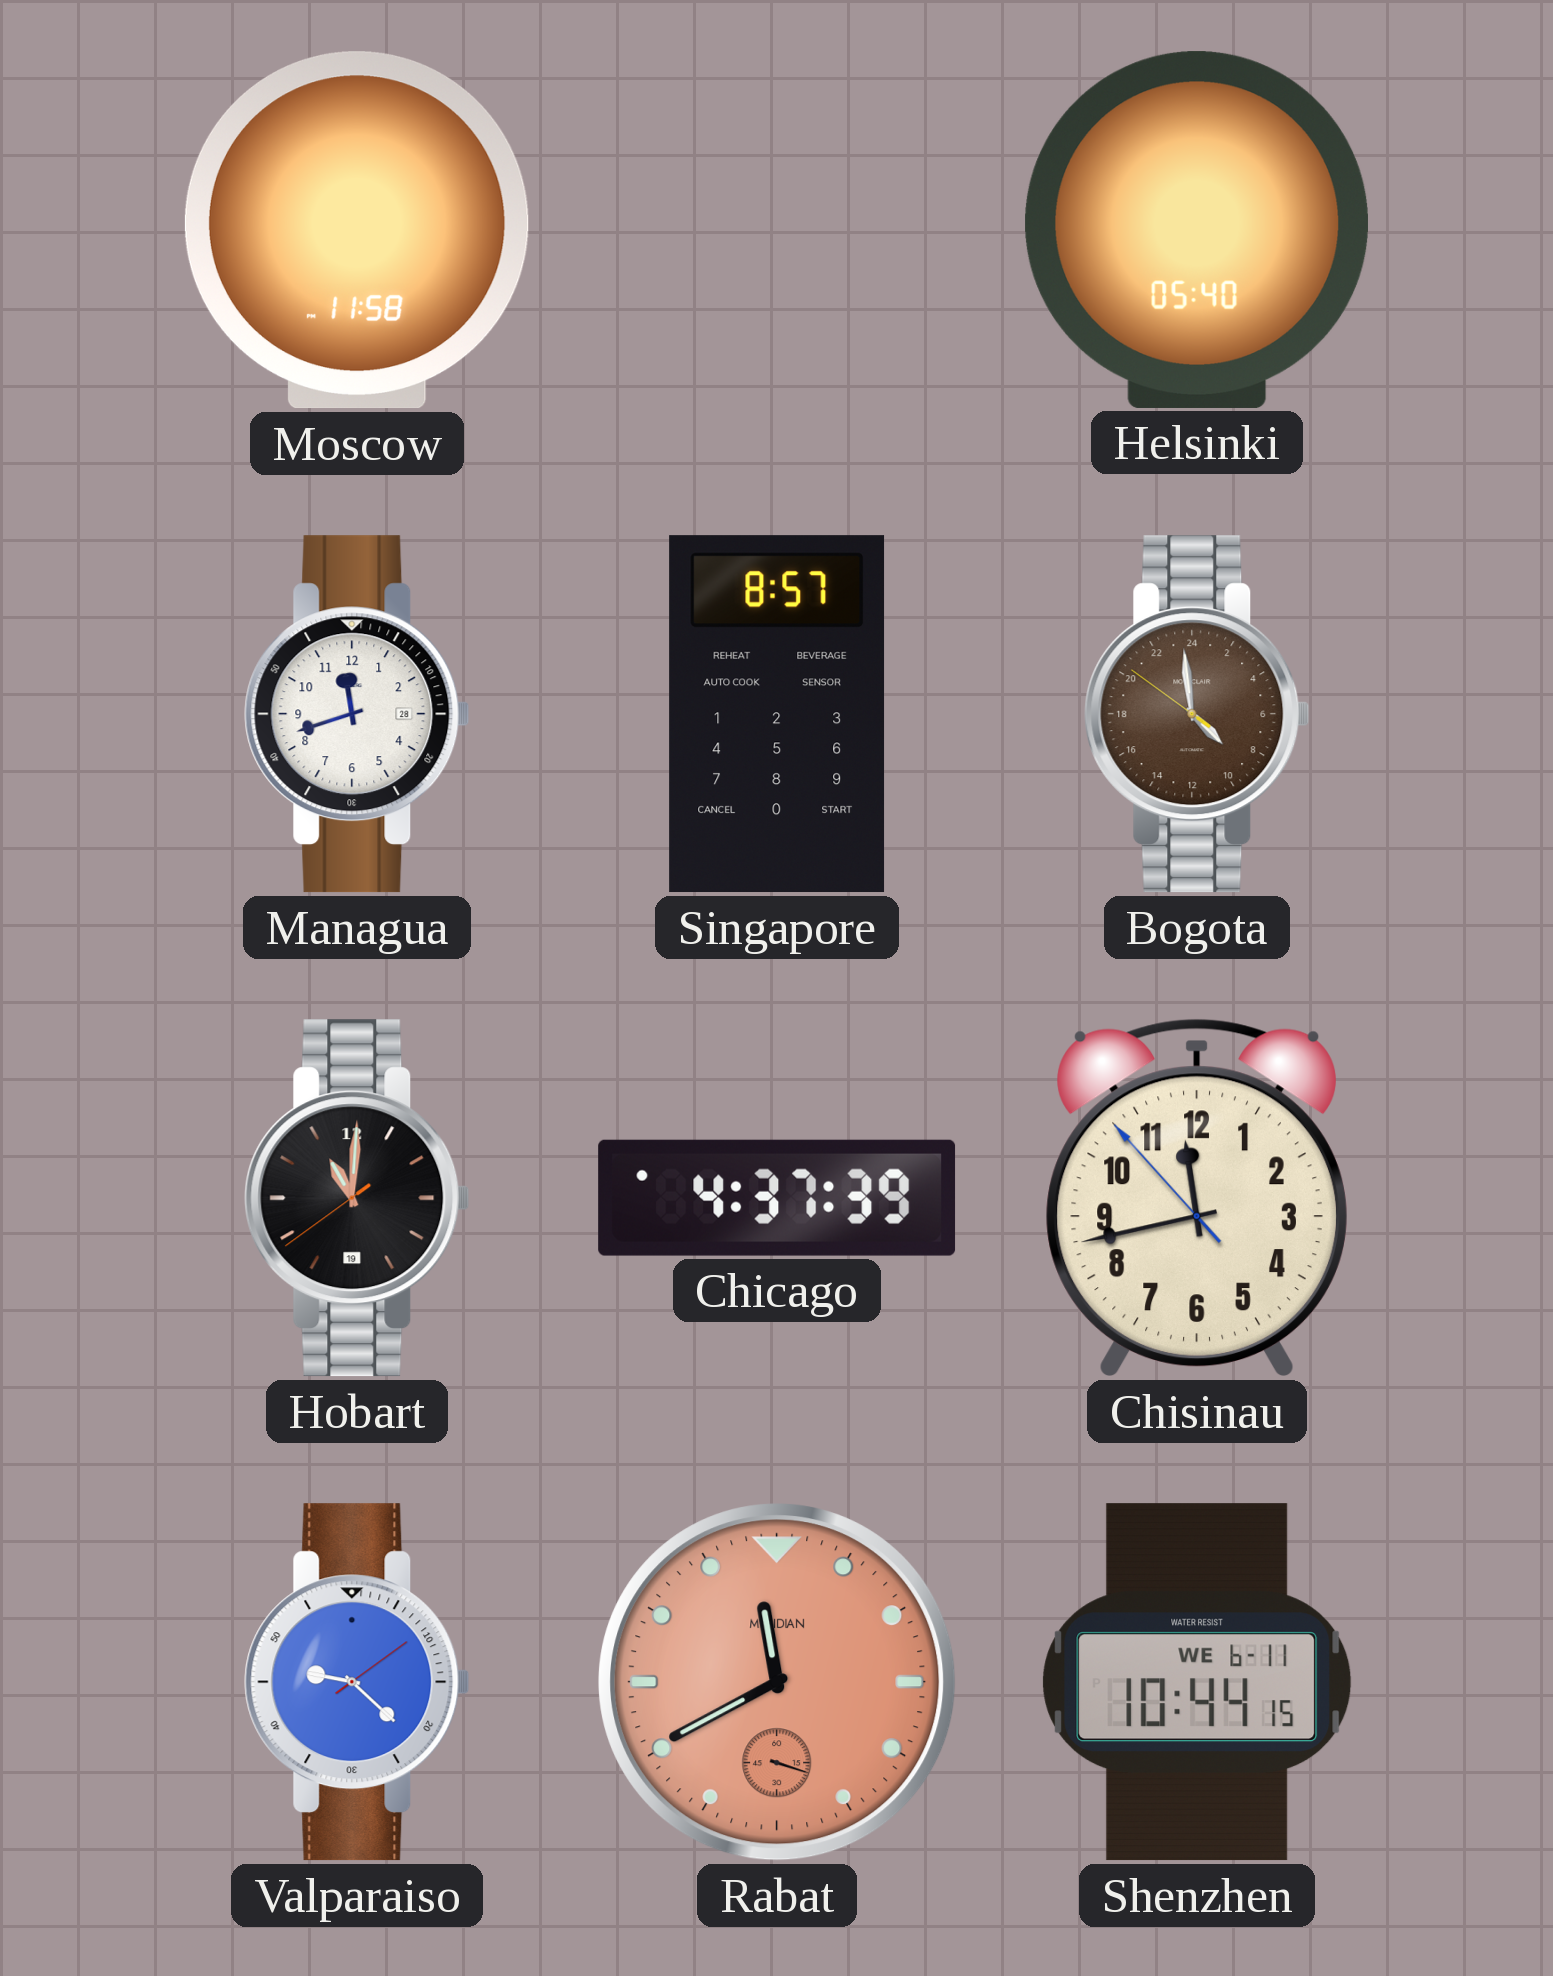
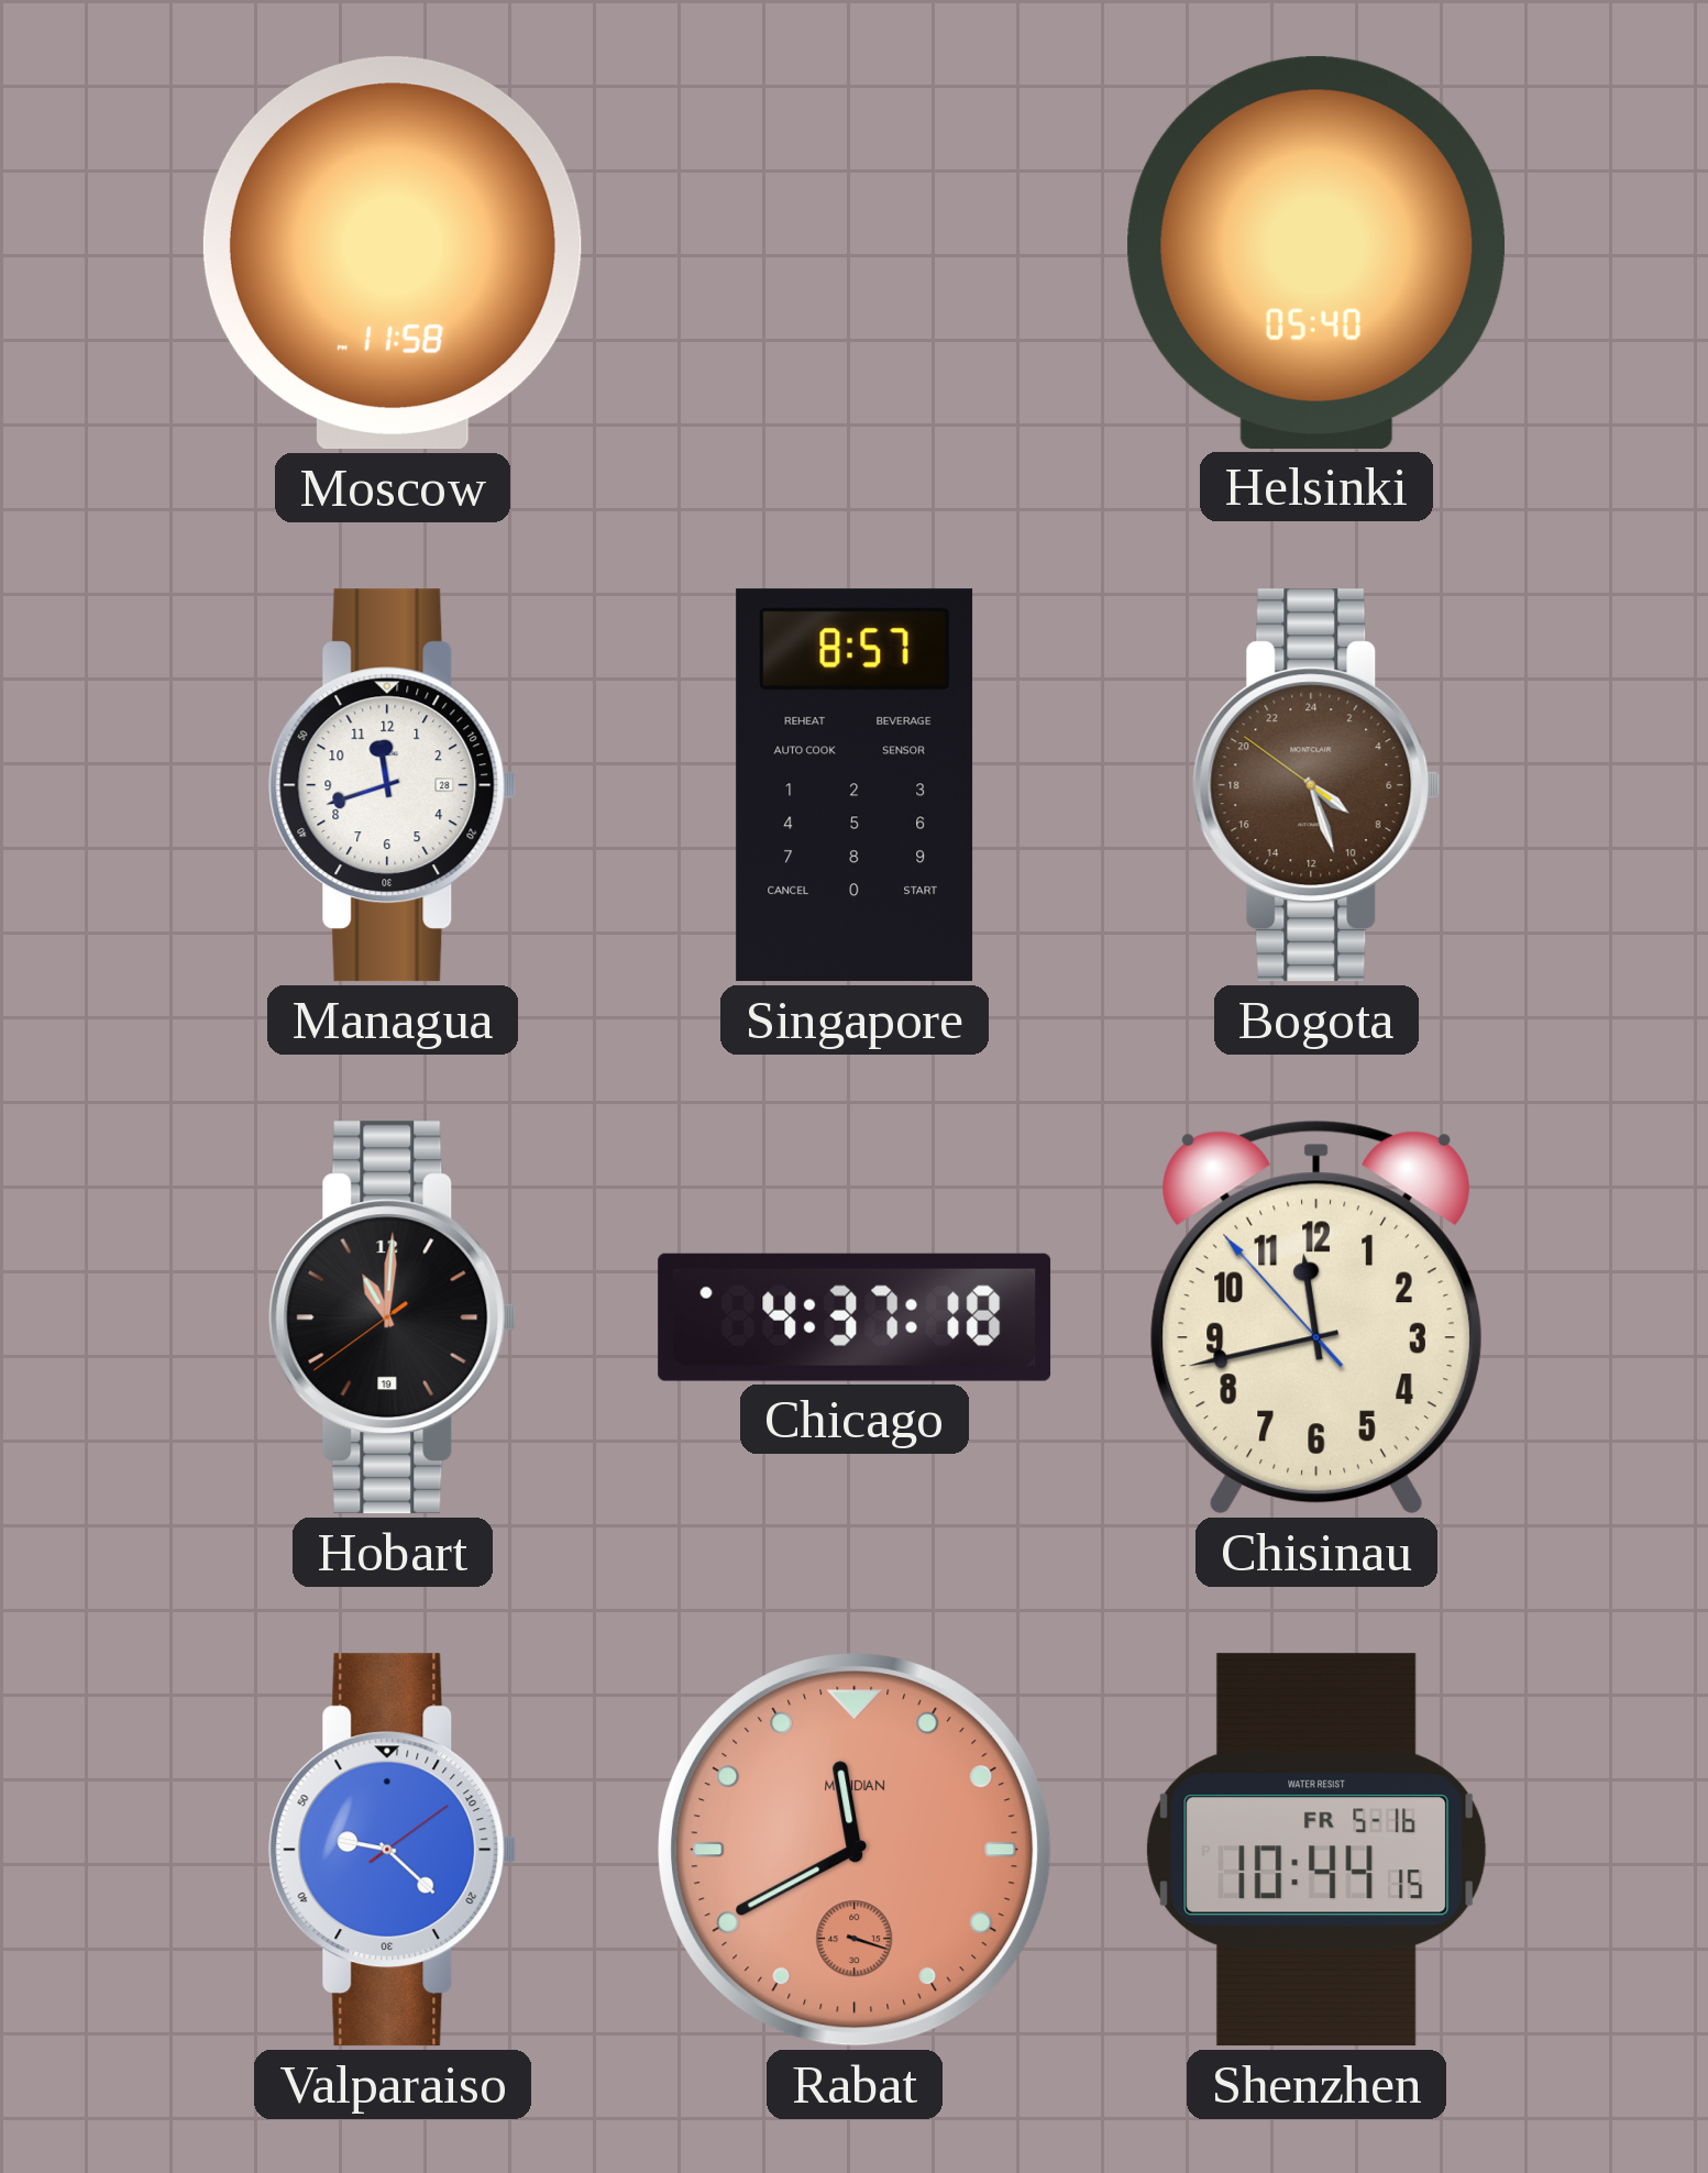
Bogota: 8:58 -> 8:26 (1316, 785)
Chicago: 4:37:39 -> 4:37:18 (855, 1317)
Shenzhen date: WE 6-11 -> FR 5-16 (1316, 1850)
